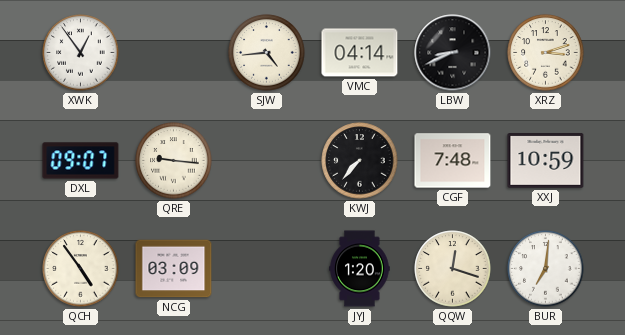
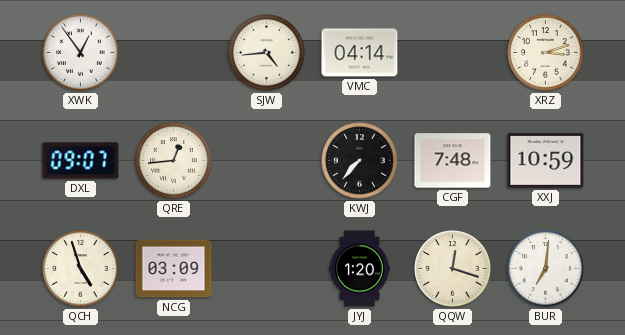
LBW: 8:41 -> none (453, 53)
QRE: 9:16 -> 12:44 (174, 161)
QCH: 4:54 -> 4:57 (81, 269)
